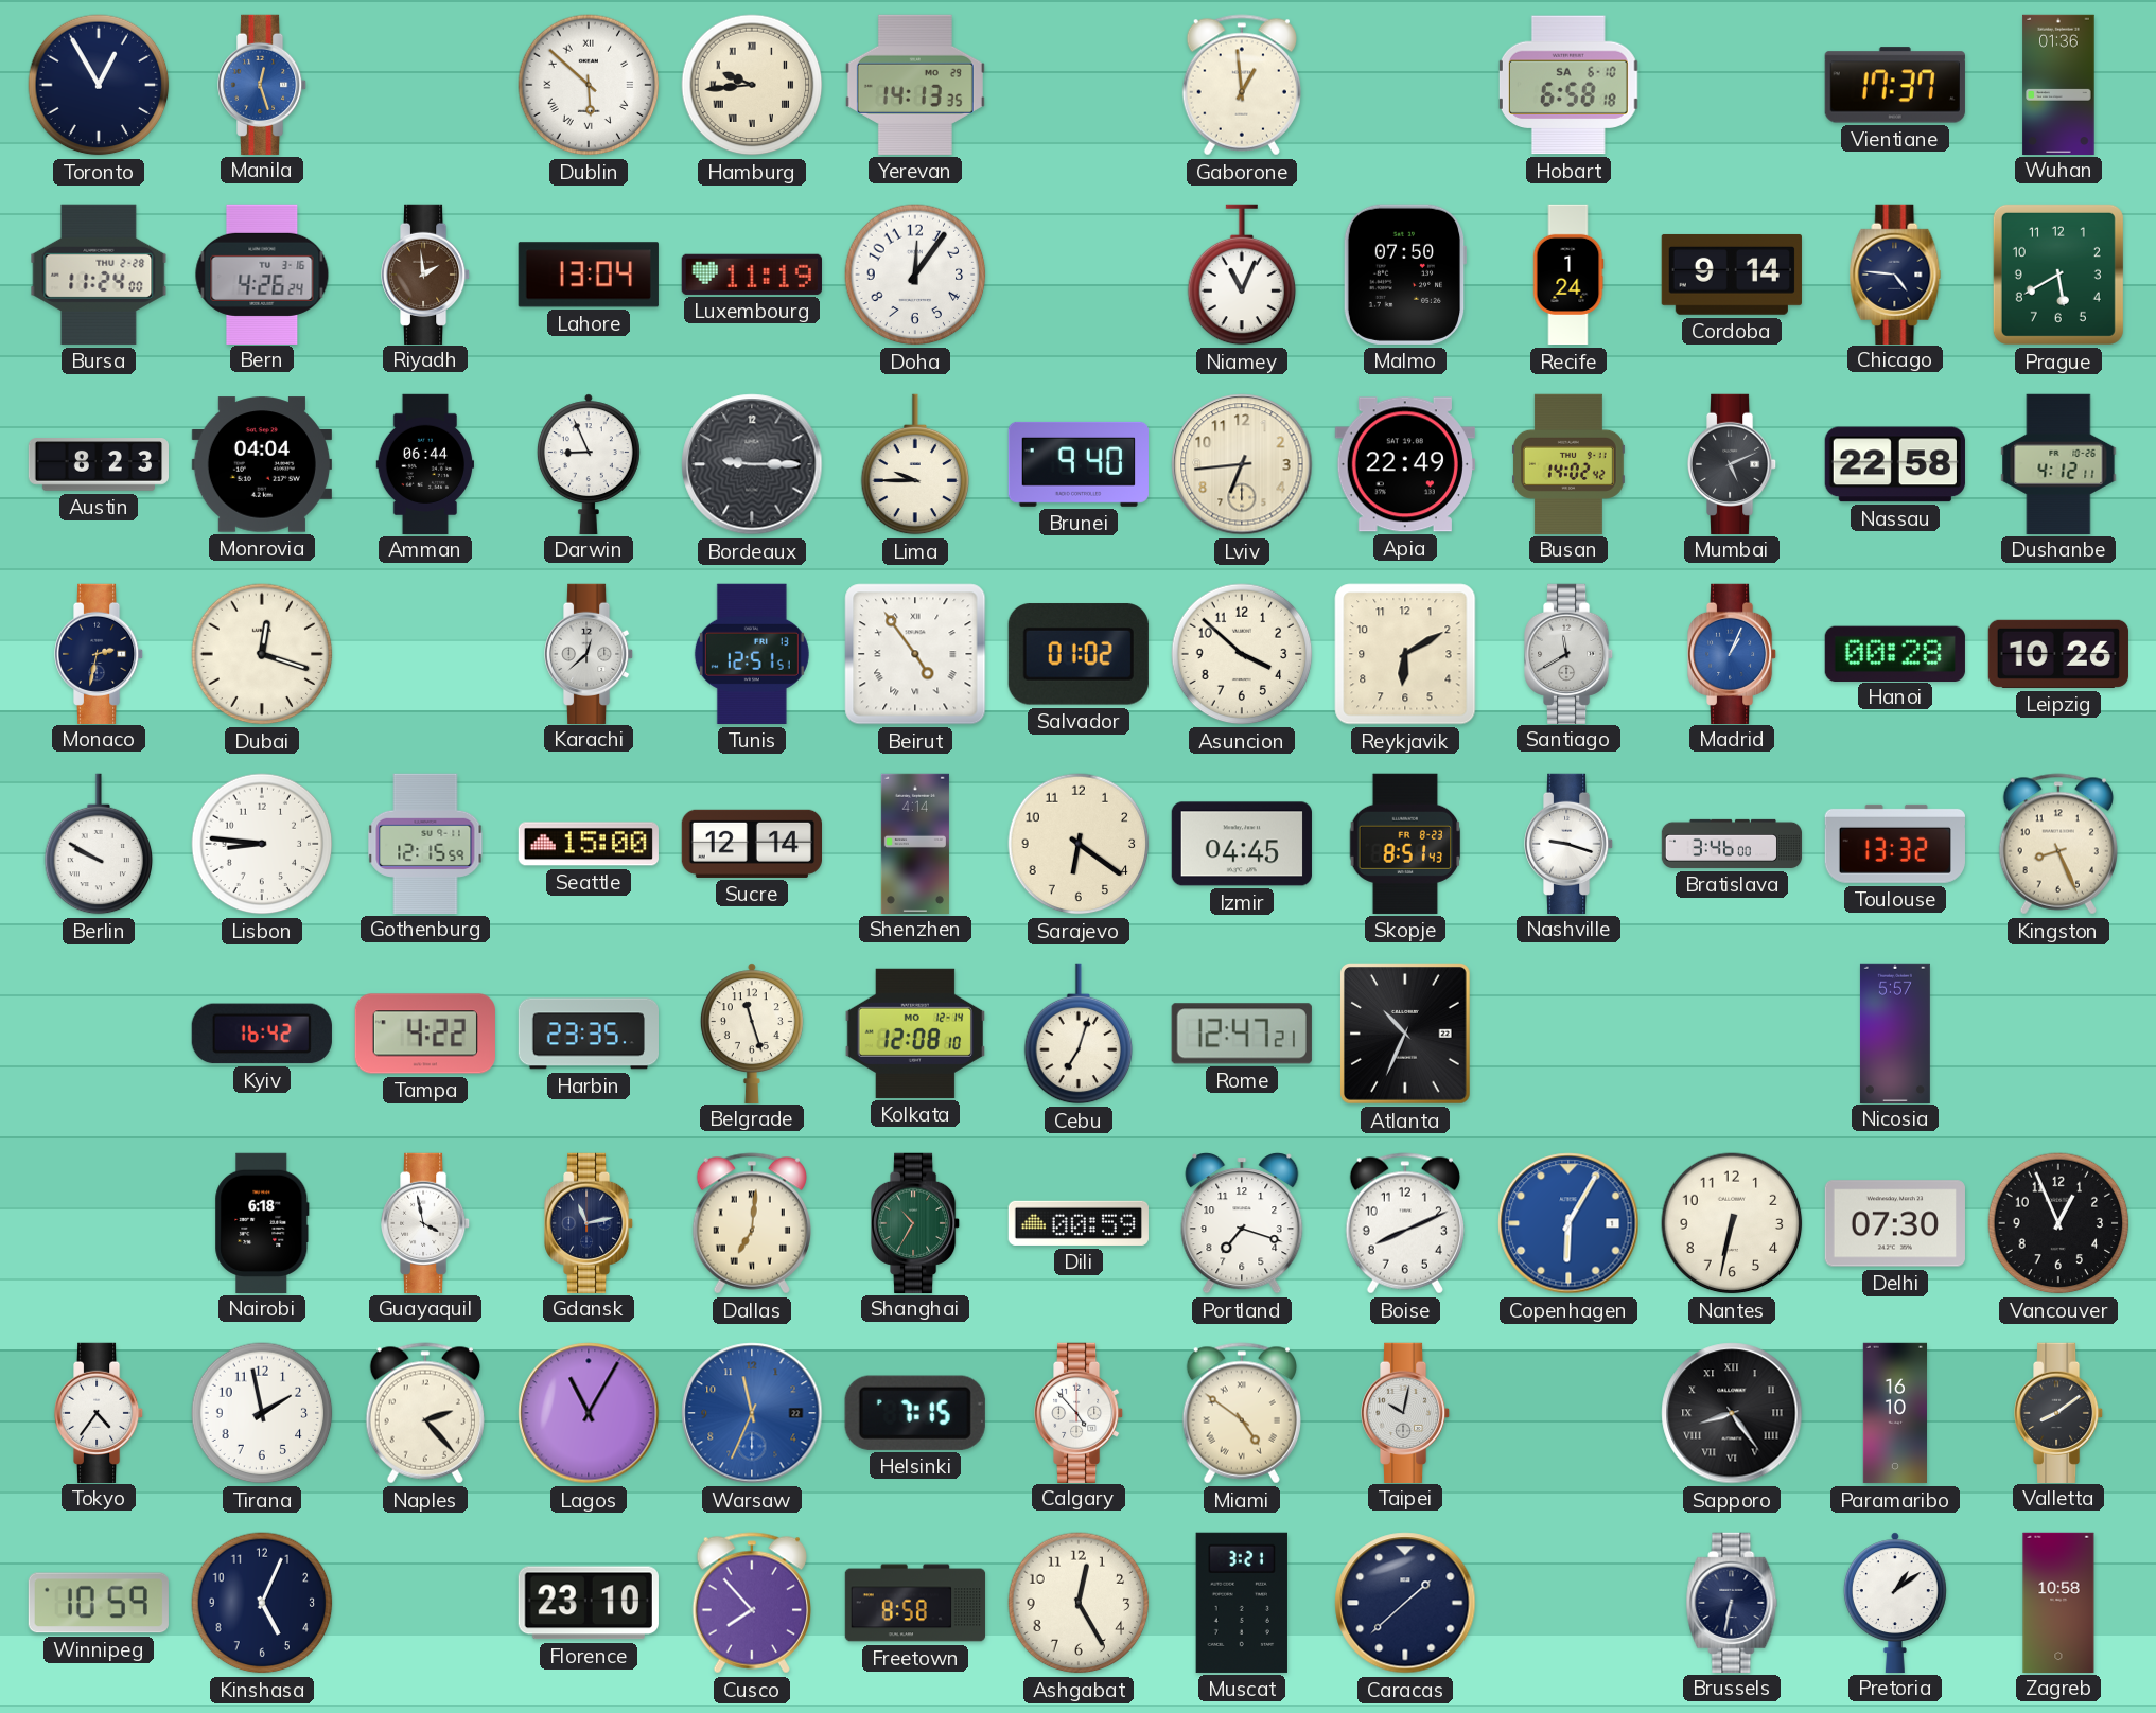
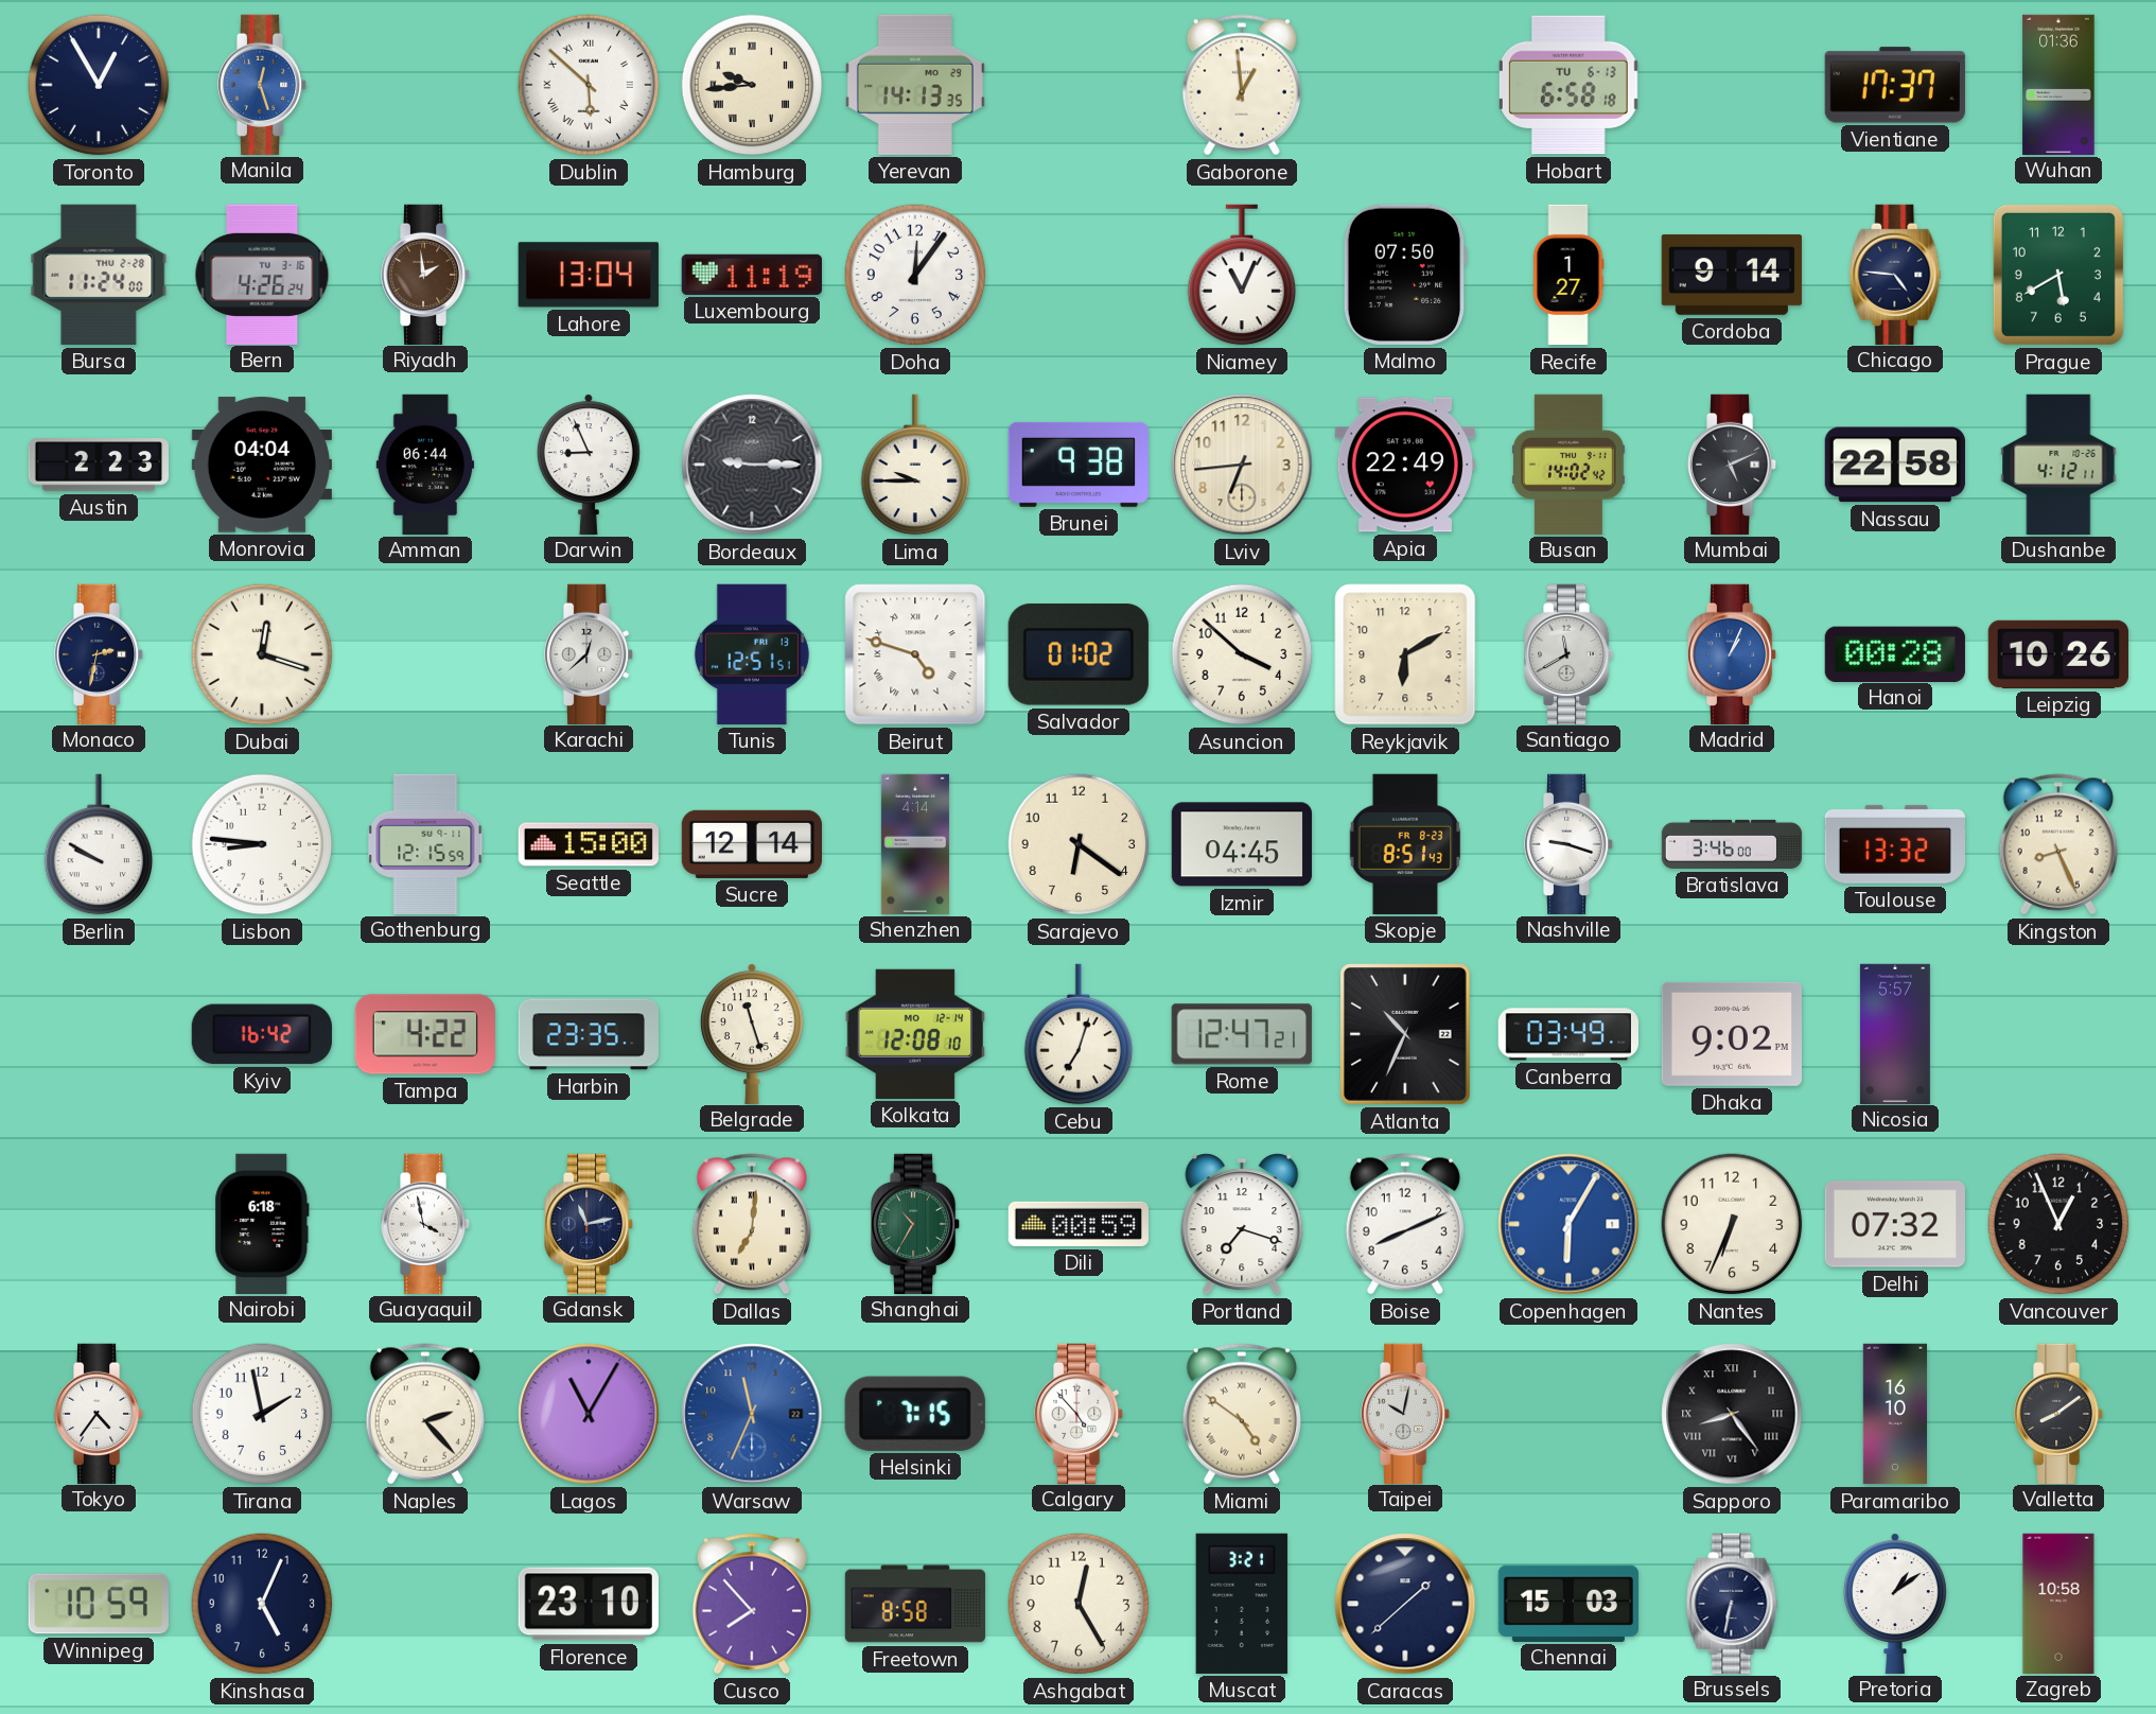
Hobart date: SA 6-10 -> TU 6-13 (1568, 85)
Recife: 1:24 -> 1:27 (1568, 275)
Austin: 8:23 -> 2:23 (99, 465)
Brunei: 9:40 -> 9:38 (1079, 465)
Beirut: 4:54 -> 4:48 (915, 654)
Canberra: none -> 03:49 (1568, 1034)
Dhaka: none -> 9:02 (1732, 1034)
Nantes: 6:32 -> 6:34 (1732, 1224)
Delhi: 07:30 -> 07:32 (1895, 1224)
Chennai: none -> 15:03 (1568, 1603)
